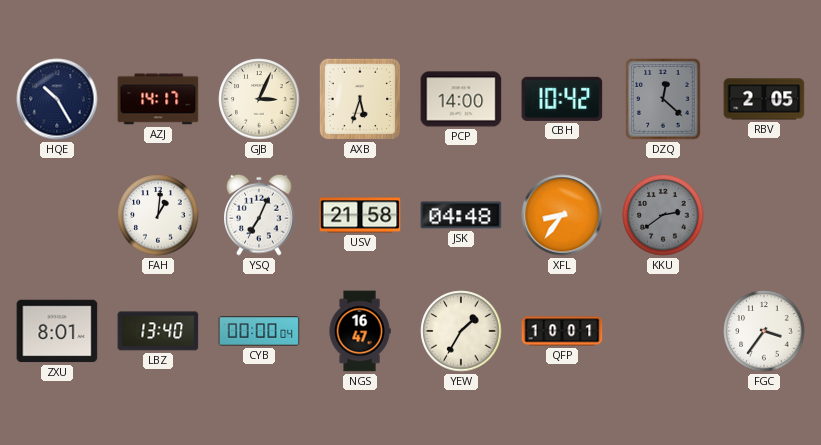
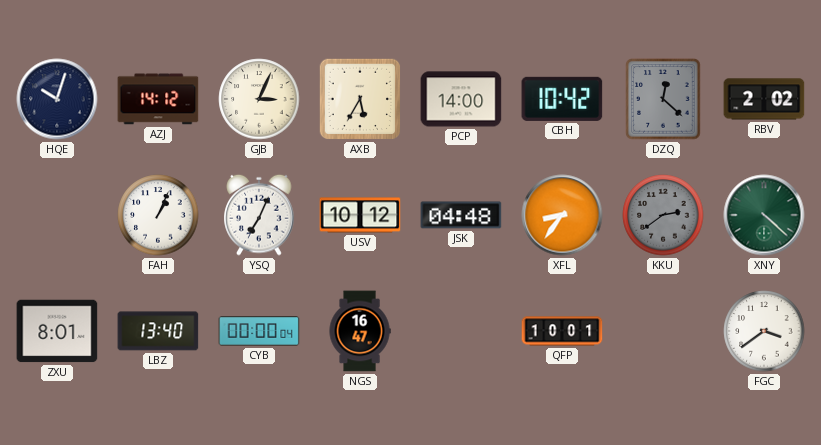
HQE: 10:25 -> 10:03 (57, 99)
AZJ: 14:17 -> 14:12 (158, 99)
AXB: 5:33 -> 5:35 (360, 99)
RBV: 2:05 -> 2:02 (764, 99)
FAH: 1:01 -> 1:04 (158, 215)
USV: 21:58 -> 10:12 (360, 215)
XNY: none -> 4:22 (764, 215)
YEW: 1:35 -> none (461, 331)
FGC: 3:36 -> 3:39 (764, 331)
